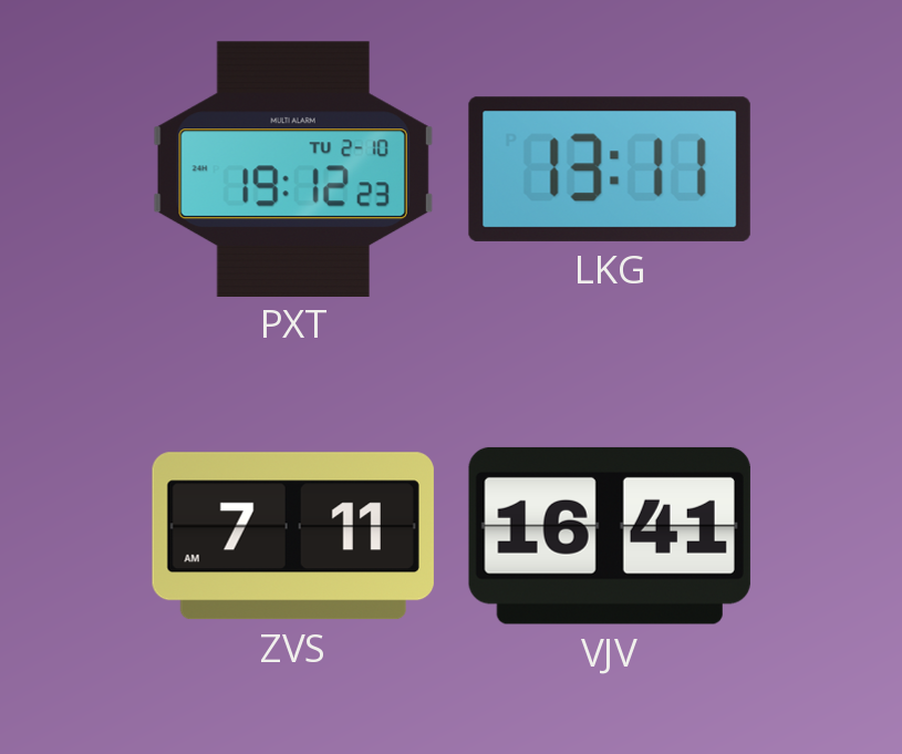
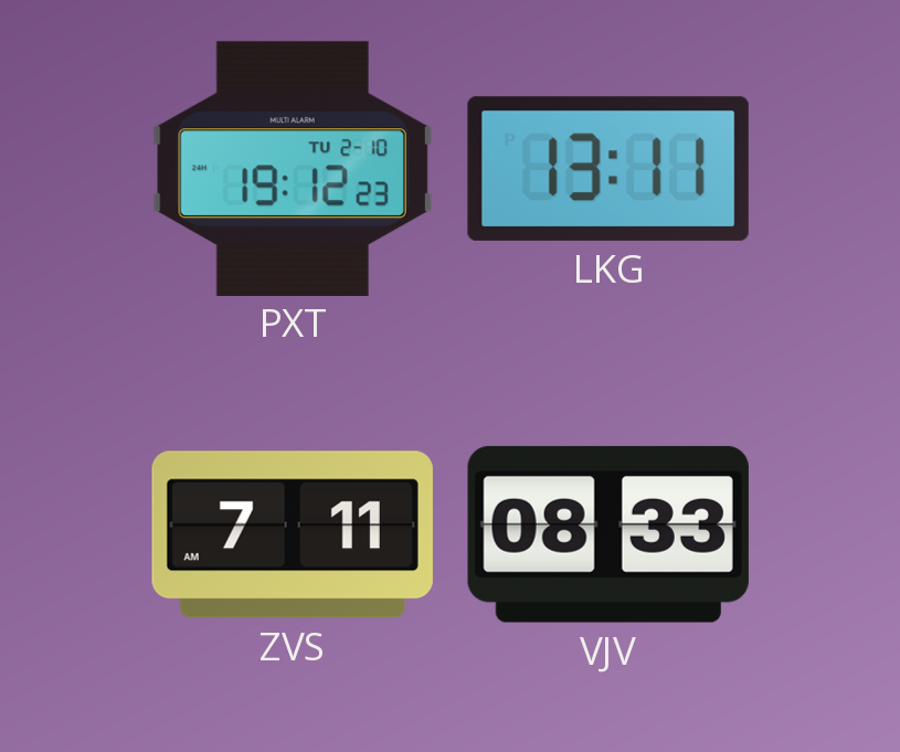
VJV: 16:41 -> 08:33 (608, 534)
